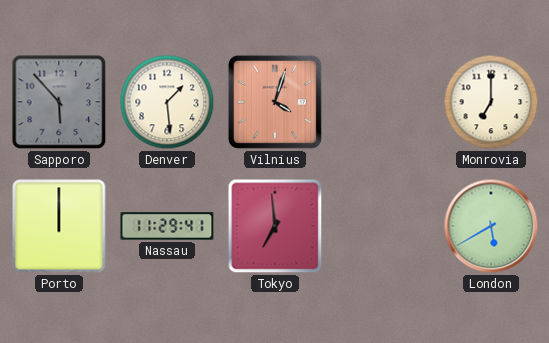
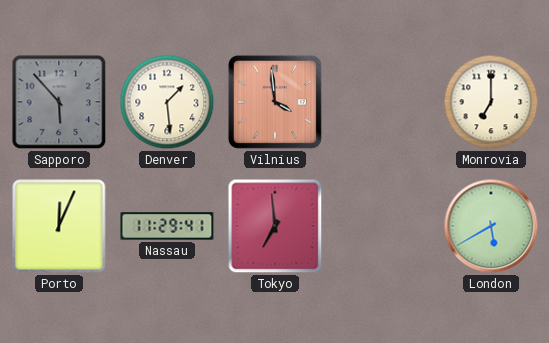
Vilnius: 4:03 -> 3:59 (275, 102)
Porto: 12:00 -> 12:04 (59, 226)
